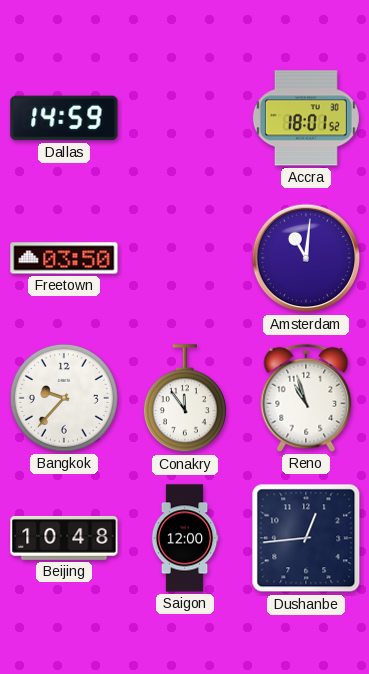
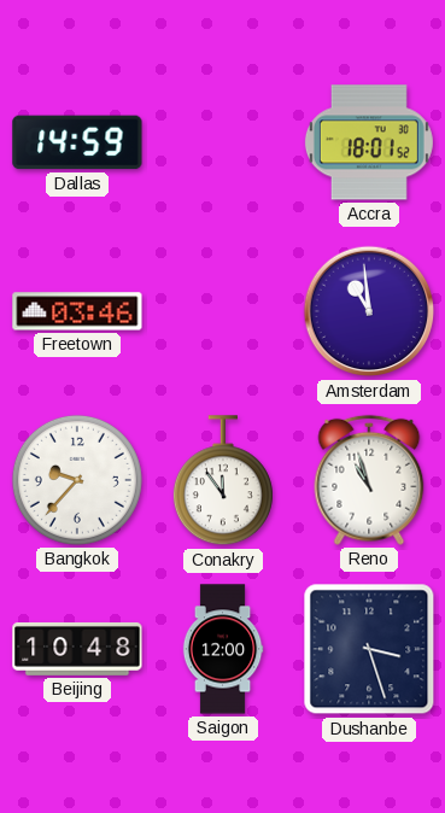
Freetown: 03:50 -> 03:46 (77, 311)
Amsterdam: 11:01 -> 10:59 (369, 311)
Dushanbe: 12:44 -> 3:27 (369, 649)
